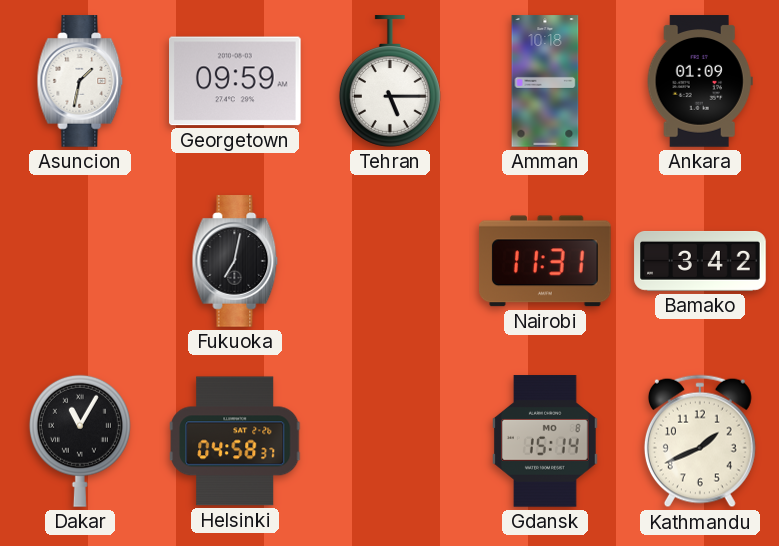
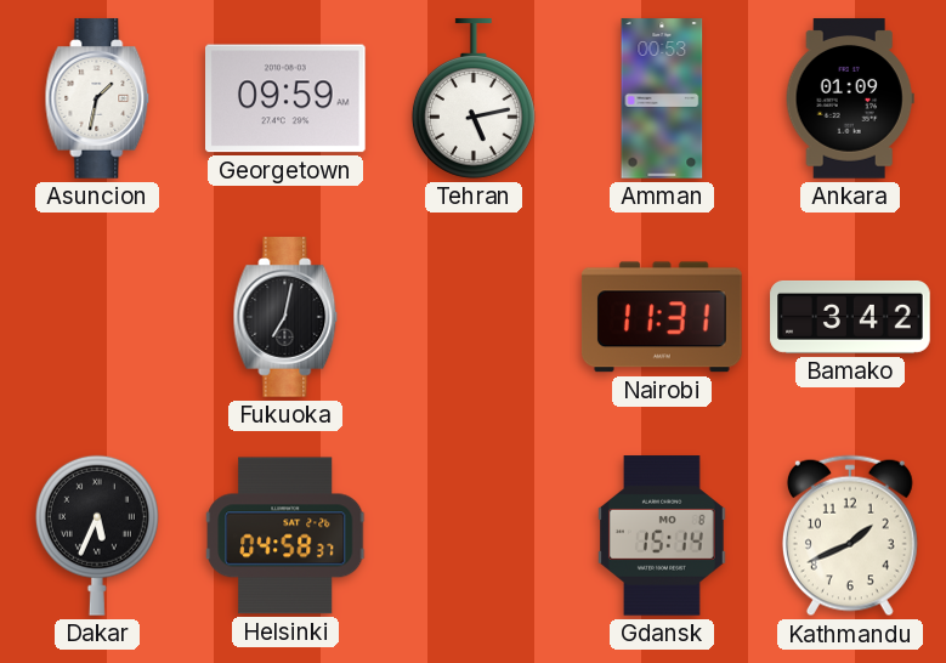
Tehran: 5:15 -> 5:13 (474, 98)
Amman: 10:18 -> 00:53 (662, 98)
Dakar: 11:05 -> 5:34 (97, 535)
